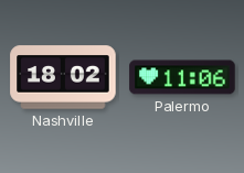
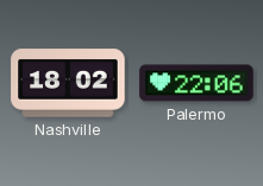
Palermo: 11:06 -> 22:06 (196, 83)
